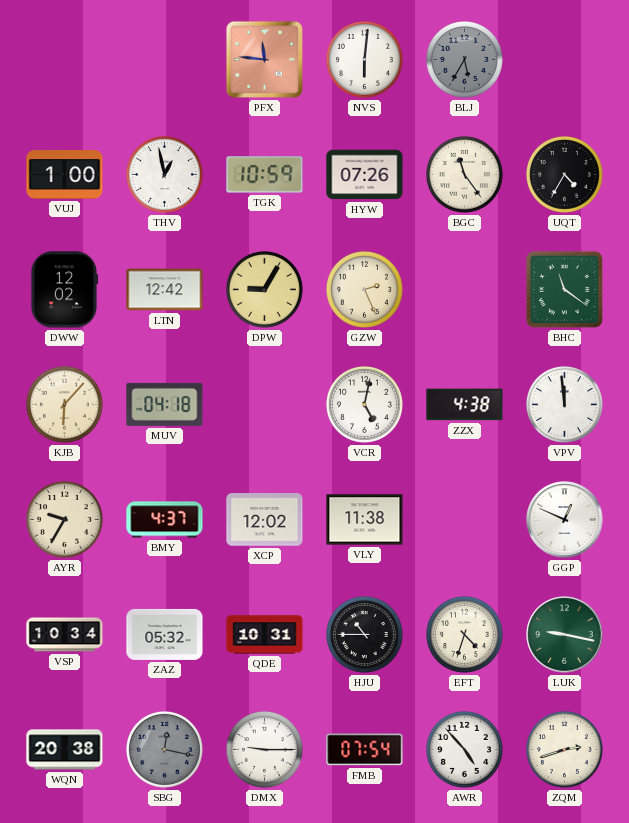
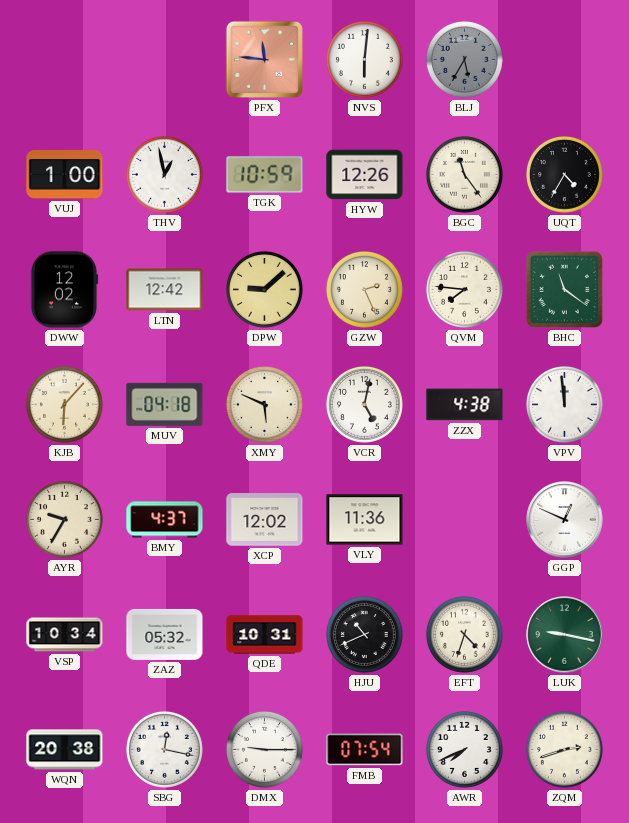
HYW: 07:26 -> 12:26 (365, 175)
DPW: 9:05 -> 9:08 (264, 289)
QVM: none -> 7:46 (464, 289)
XMY: none -> 5:49 (264, 404)
VLY: 11:38 -> 11:36 (365, 520)
HJU: 10:45 -> 10:41 (364, 634)
SBG dial: grey -> white (164, 749)
AWR: 4:53 -> 7:41 (464, 749)
